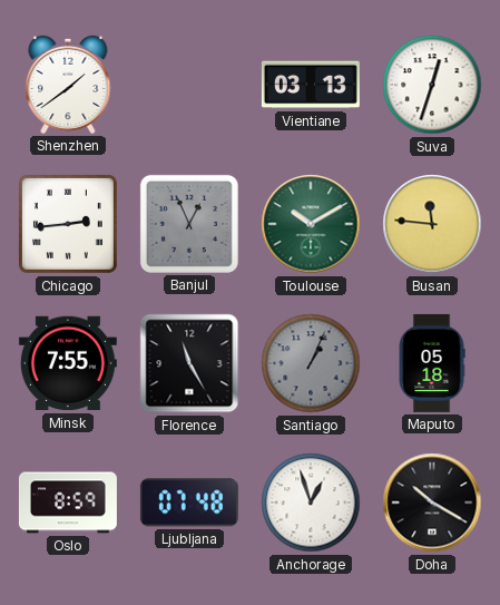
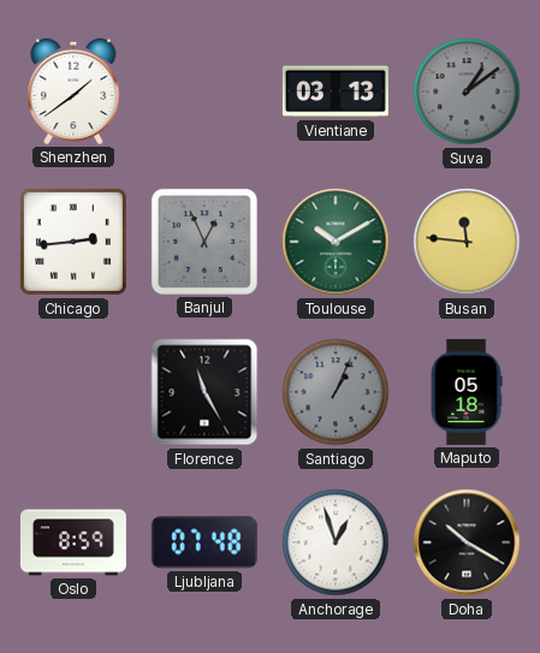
Suva: 12:33 -> 1:09 (467, 91)
Suva dial: white -> grey (467, 91)
Minsk: 7:55 -> none (68, 363)
